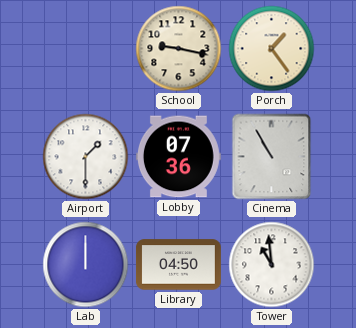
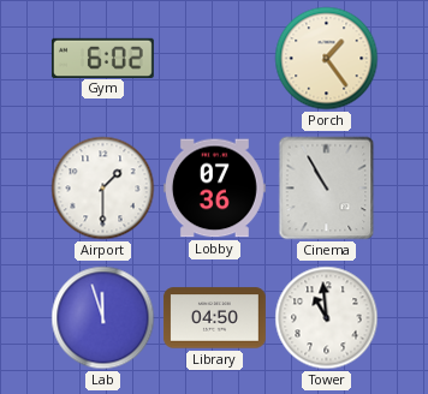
Gym: none -> 6:02 (102, 58)
School: 9:17 -> none (179, 49)
Lab: 12:00 -> 11:57 (103, 318)
